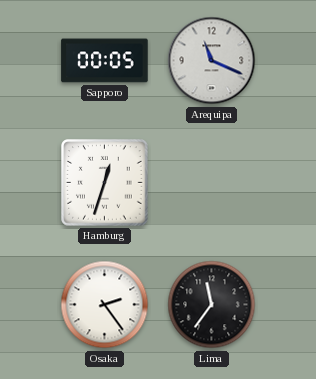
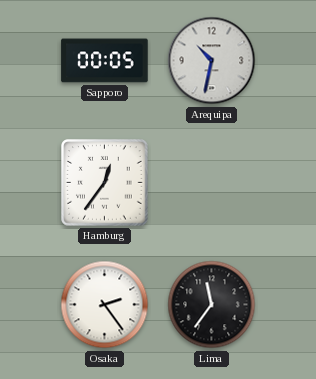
Arequipa: 11:19 -> 10:32 (212, 61)
Hamburg: 12:33 -> 12:36 (105, 183)
